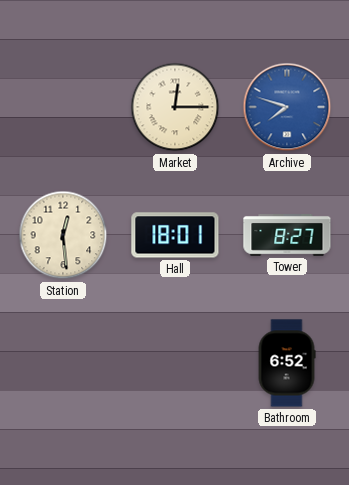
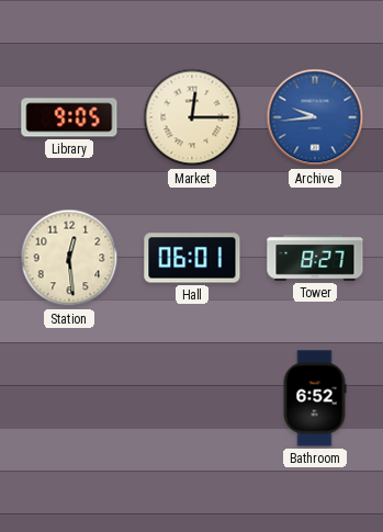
Library: none -> 9:05 (69, 117)
Archive: 7:48 -> 9:44 (315, 117)
Hall: 18:01 -> 06:01 (192, 258)
